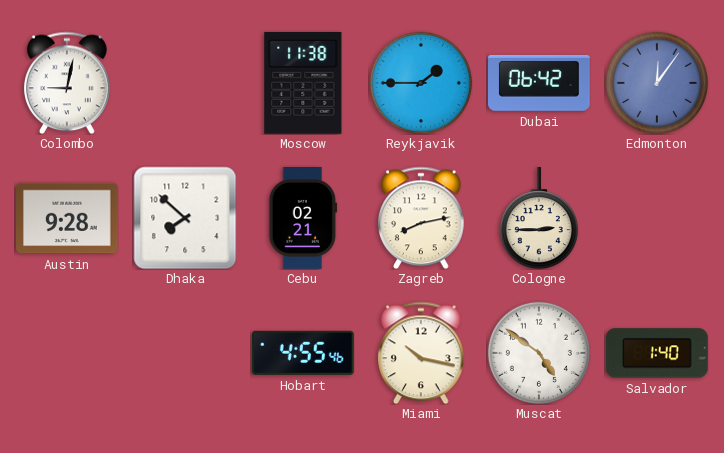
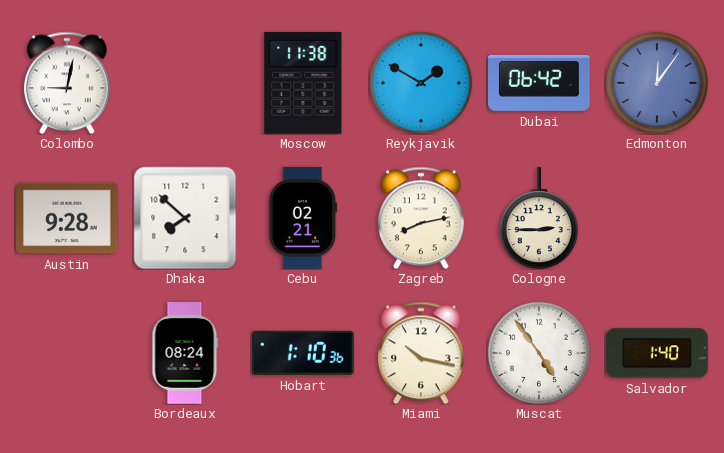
Reykjavik: 1:45 -> 1:50 (421, 83)
Bordeaux: none -> 08:24 (185, 354)
Hobart: 4:55 -> 1:10 (303, 353)
Muscat: 4:51 -> 4:54 (539, 353)
